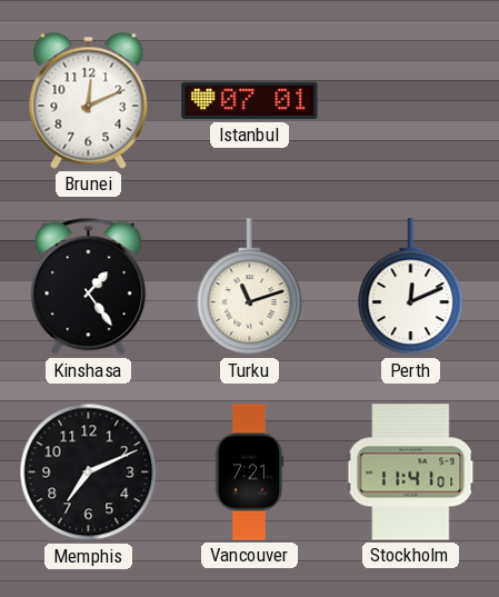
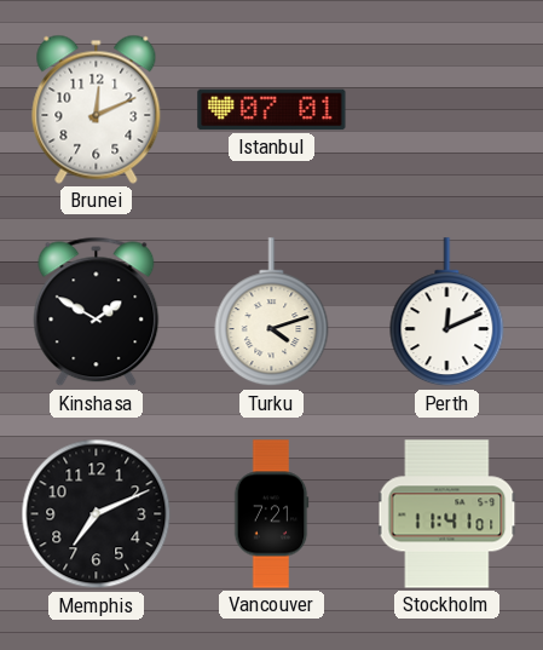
Kinshasa: 1:24 -> 1:50 (97, 312)
Turku: 11:12 -> 4:12 (272, 312)
